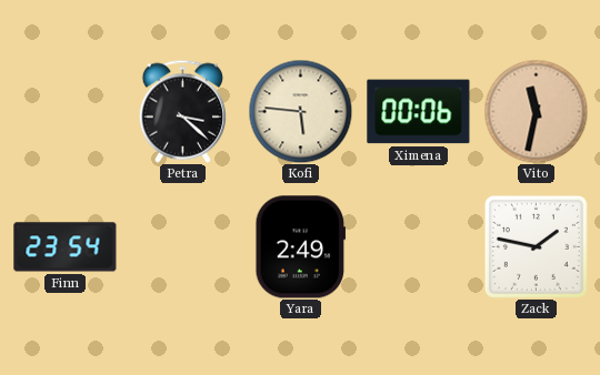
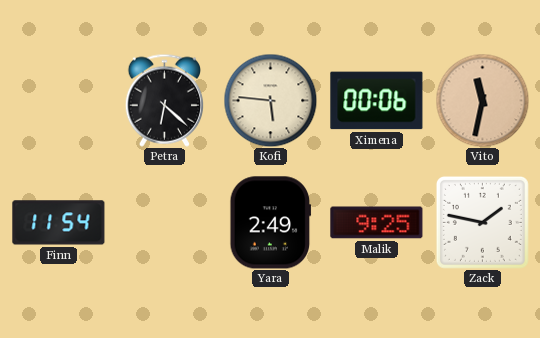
Petra: 3:22 -> 6:22 (164, 100)
Finn: 23:54 -> 11:54 (59, 223)
Malik: none -> 9:25 (377, 223)
